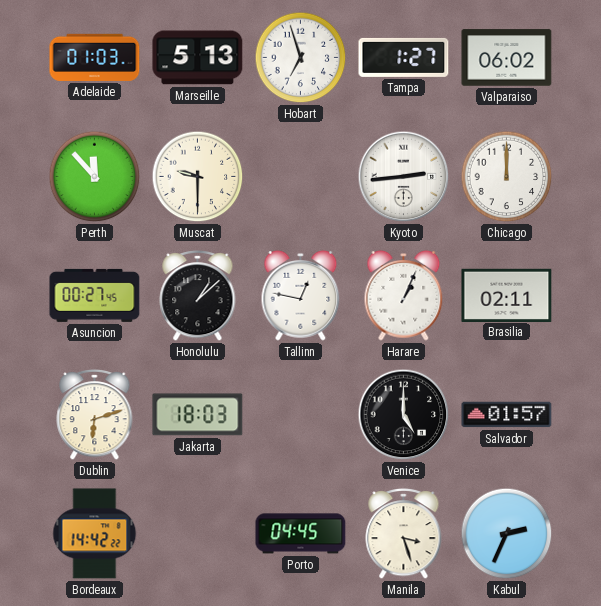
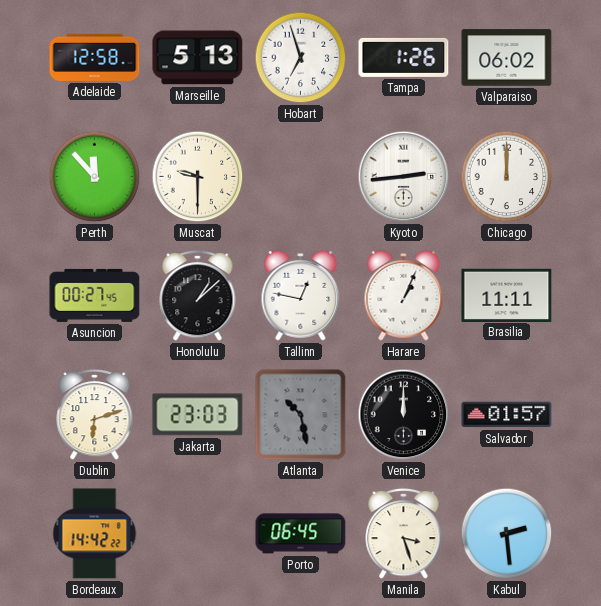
Adelaide: 01:03 -> 12:58 (95, 57)
Tampa: 1:27 -> 1:26 (404, 57)
Brasilia: 02:11 -> 11:11 (507, 295)
Jakarta: 18:03 -> 23:03 (198, 415)
Atlanta: none -> 10:28 (301, 415)
Venice: 5:00 -> 12:00 (404, 415)
Porto: 04:45 -> 06:45 (301, 534)
Kabul: 2:34 -> 2:29 (507, 534)
